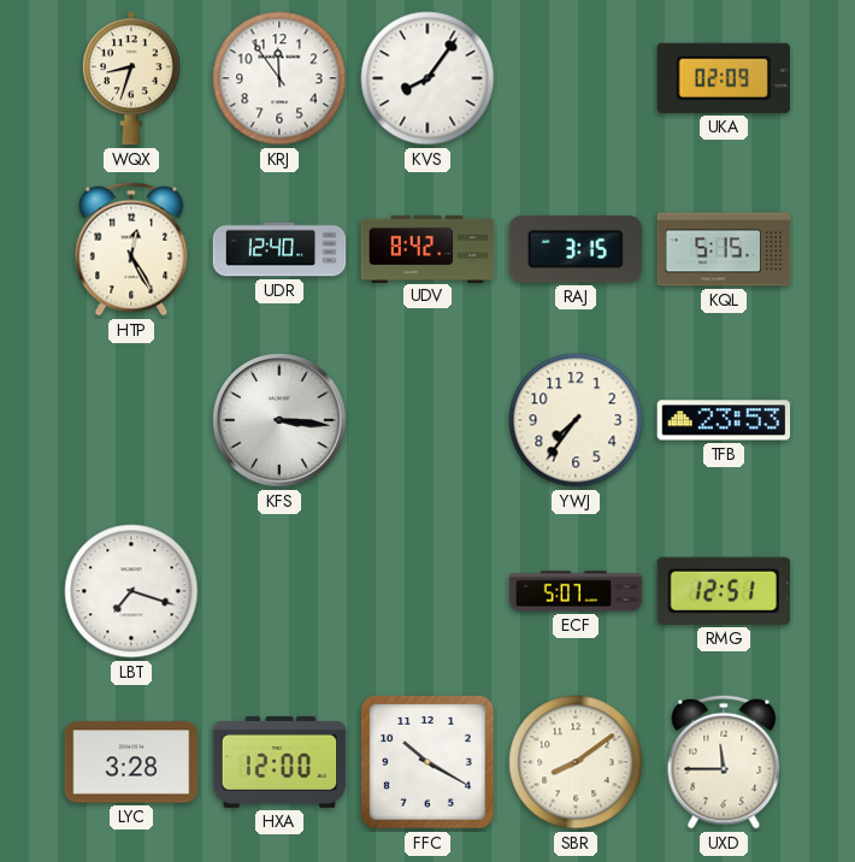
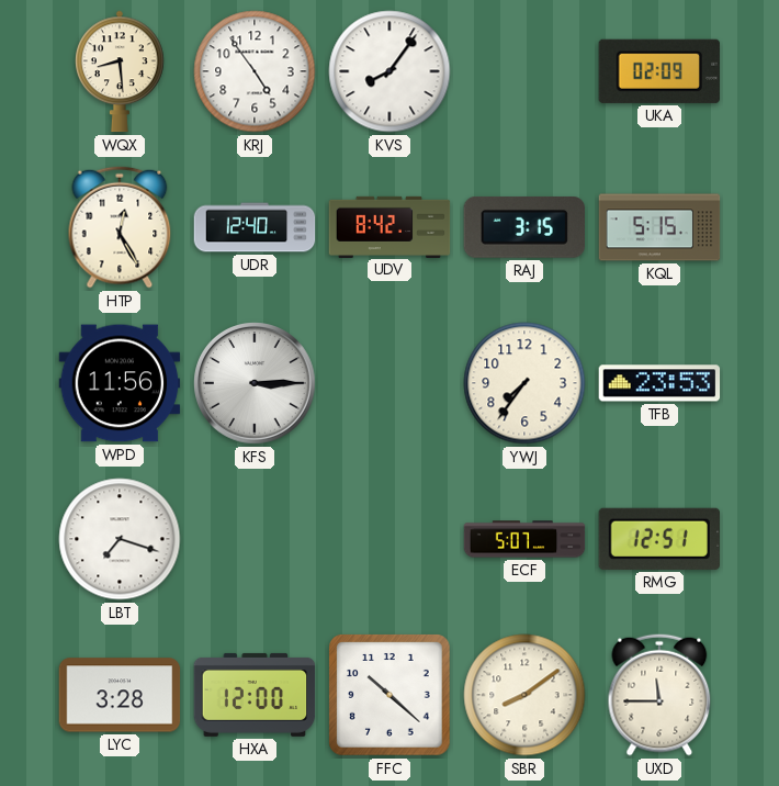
WQX: 8:33 -> 8:29 (120, 71)
KRJ: 11:54 -> 4:54 (255, 71)
WPD: none -> 11:56 (120, 383)
KFS: 3:16 -> 3:15 (255, 383)
FFC: 10:20 -> 10:22 (391, 696)
